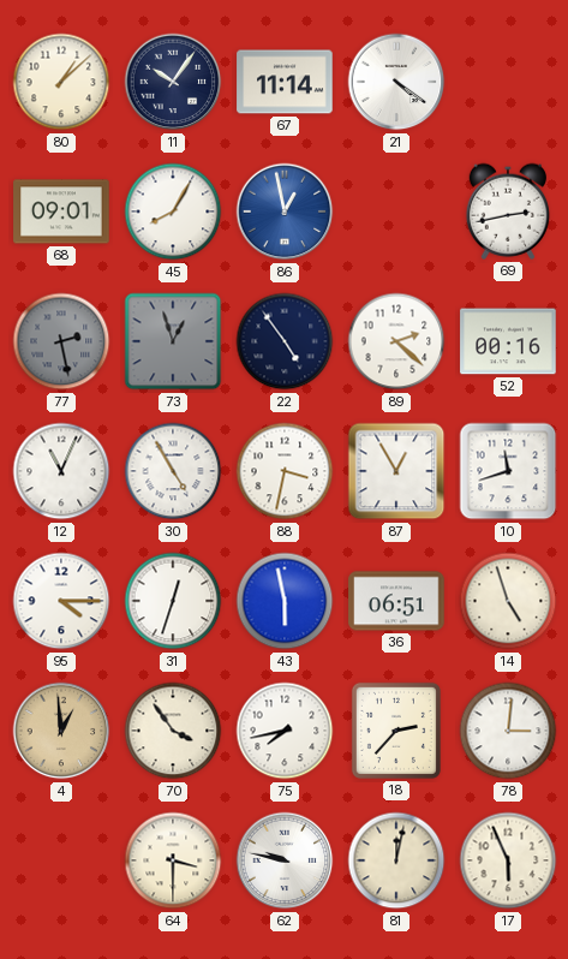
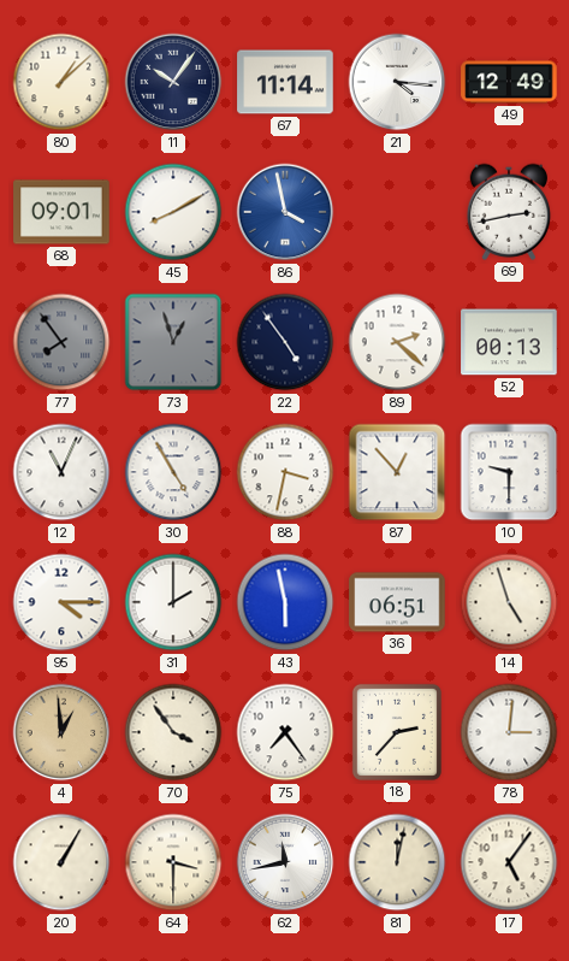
21: 4:21 -> 4:16 (397, 82)
49: none -> 12:49 (509, 82)
45: 8:05 -> 8:10 (173, 212)
86: 12:58 -> 3:58 (285, 212)
77: 2:28 -> 7:54 (61, 342)
52: 00:16 -> 00:13 (509, 342)
87: 12:55 -> 12:53 (397, 472)
10: 11:42 -> 9:30 (509, 472)
31: 12:33 -> 2:00 (173, 602)
75: 7:43 -> 7:24 (285, 732)
20: none -> 1:05 (61, 862)
62: 9:47 -> 11:43 (285, 862)
17: 5:56 -> 5:06 (509, 862)
